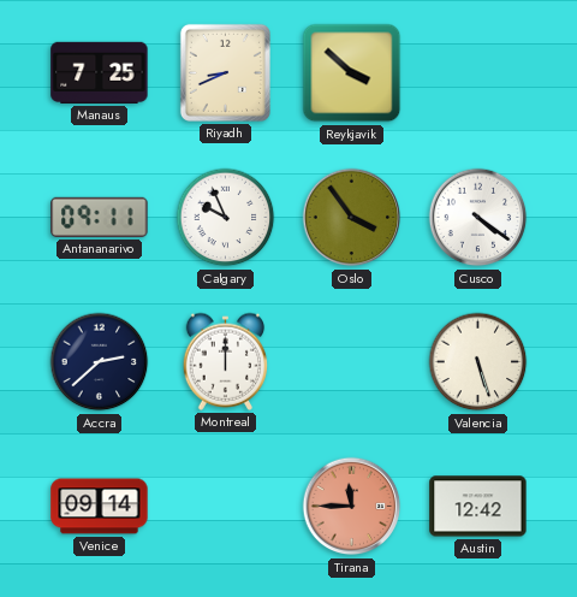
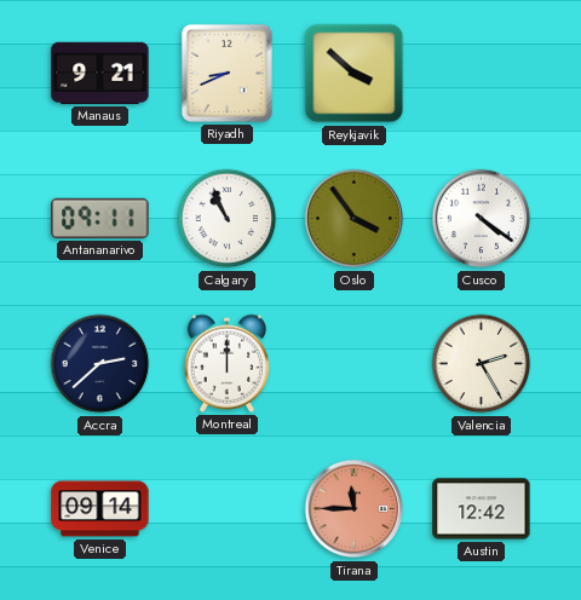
Manaus: 7:25 -> 9:21 (100, 73)
Calgary: 9:56 -> 10:56 (228, 219)
Valencia: 5:27 -> 2:25 (482, 364)
